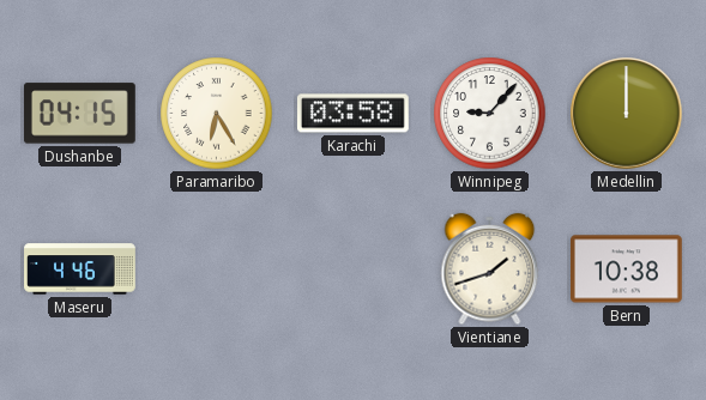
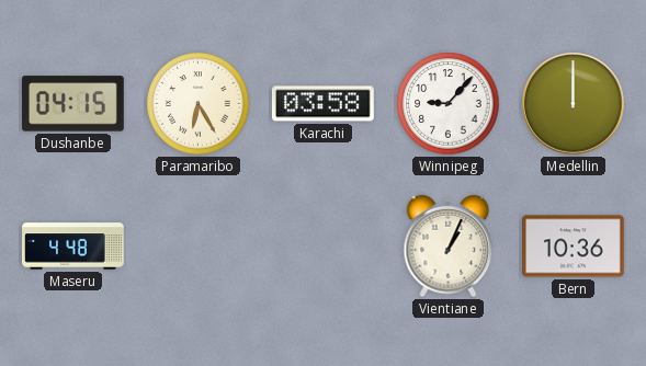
Maseru: 4:46 -> 4:48 (73, 247)
Vientiane: 1:42 -> 1:04 (449, 247)
Bern: 10:38 -> 10:36 (574, 247)
